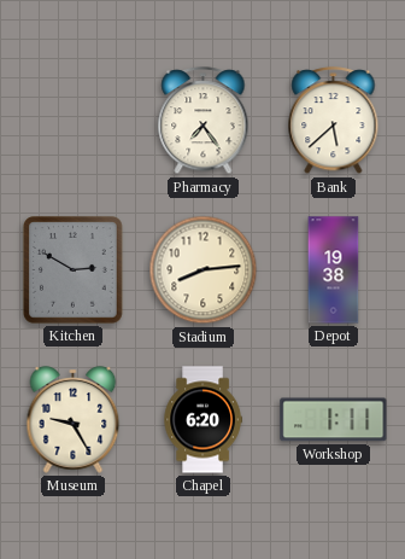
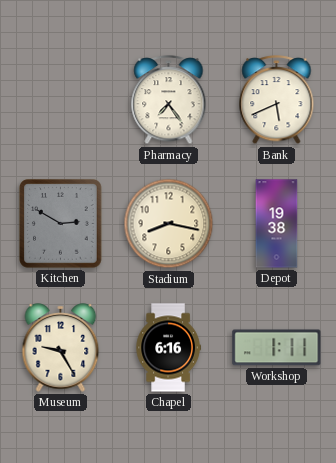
Bank: 5:38 -> 5:41 (277, 100)
Stadium: 8:14 -> 8:17 (169, 224)
Chapel: 6:20 -> 6:16 (168, 348)
